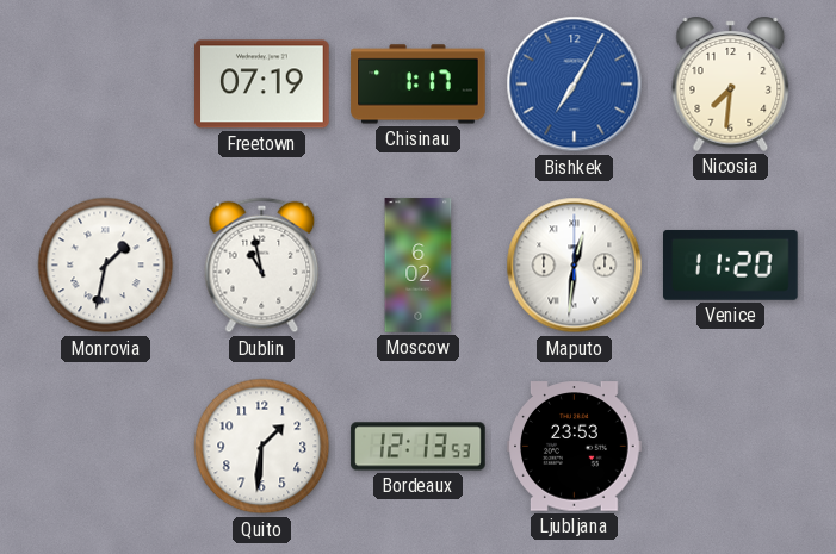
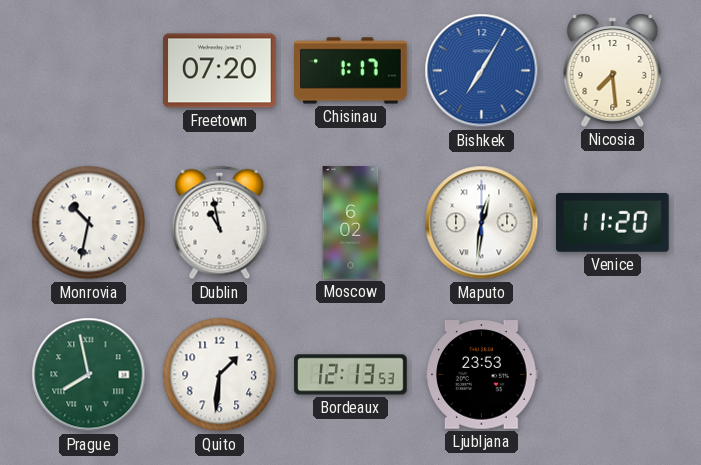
Freetown: 07:19 -> 07:20 (220, 71)
Nicosia: 7:31 -> 7:29 (613, 70)
Monrovia: 1:32 -> 10:32 (89, 223)
Prague: none -> 7:58 (89, 375)
